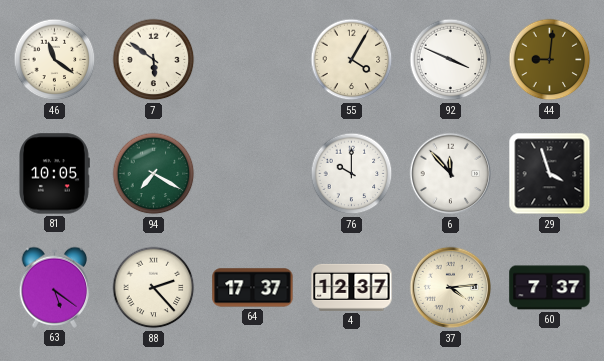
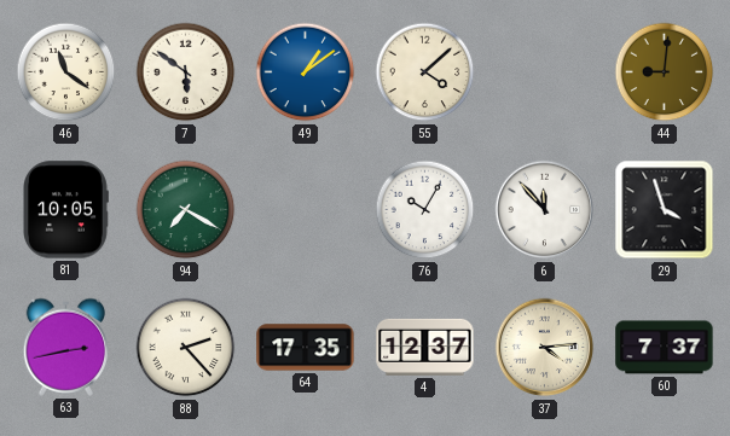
49: none -> 1:09 (306, 72)
55: 4:05 -> 4:08 (425, 72)
92: 3:49 -> none (451, 60)
76: 10:00 -> 10:05 (425, 210)
63: 5:21 -> 2:43 (66, 347)
64: 17:37 -> 17:35 (306, 348)
